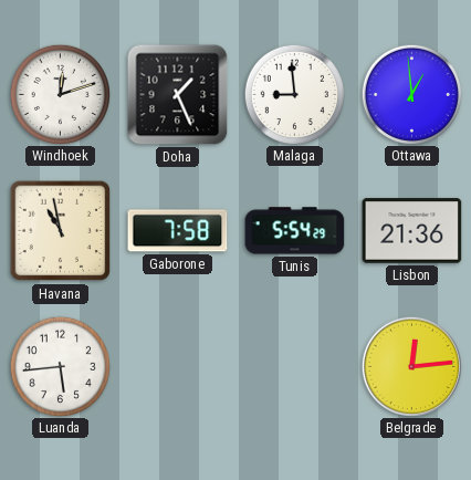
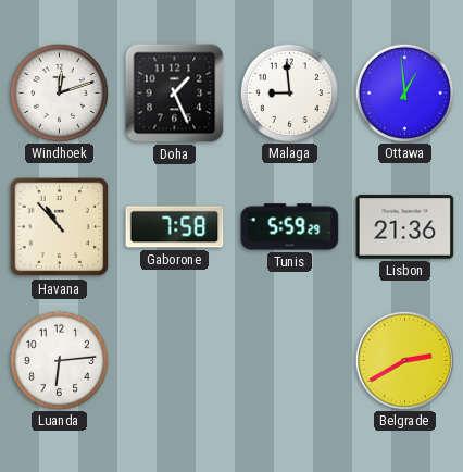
Havana: 10:58 -> 10:53 (60, 227)
Tunis: 5:54 -> 5:59 (290, 227)
Luanda: 5:44 -> 6:14 (59, 360)
Belgrade: 12:14 -> 2:40 (404, 360)
